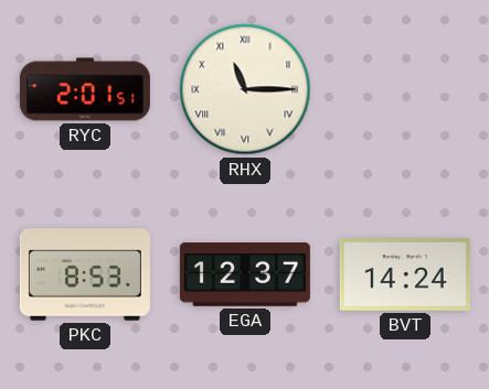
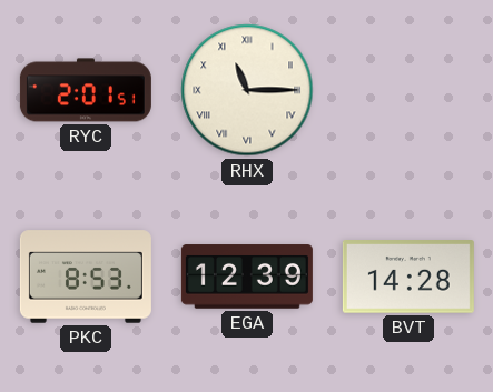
EGA: 12:37 -> 12:39 (247, 277)
BVT: 14:24 -> 14:28 (408, 277)
